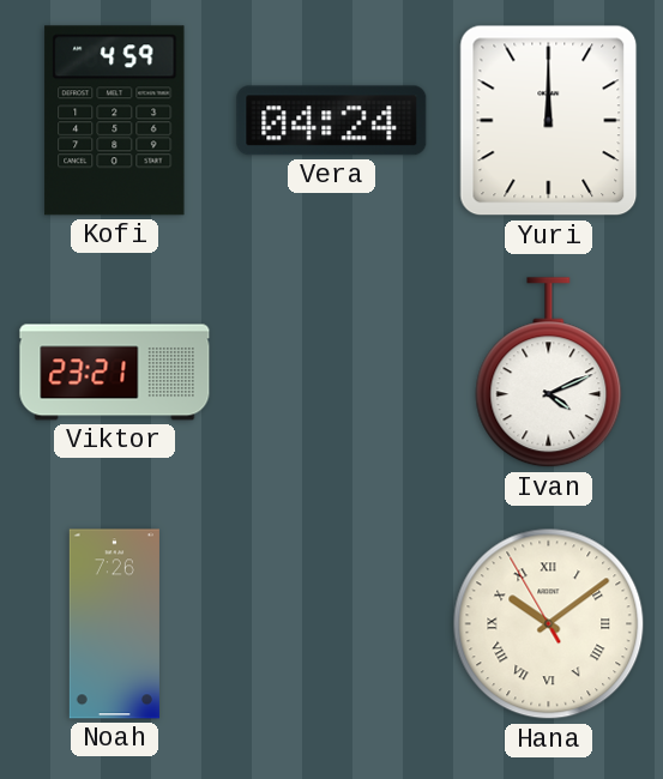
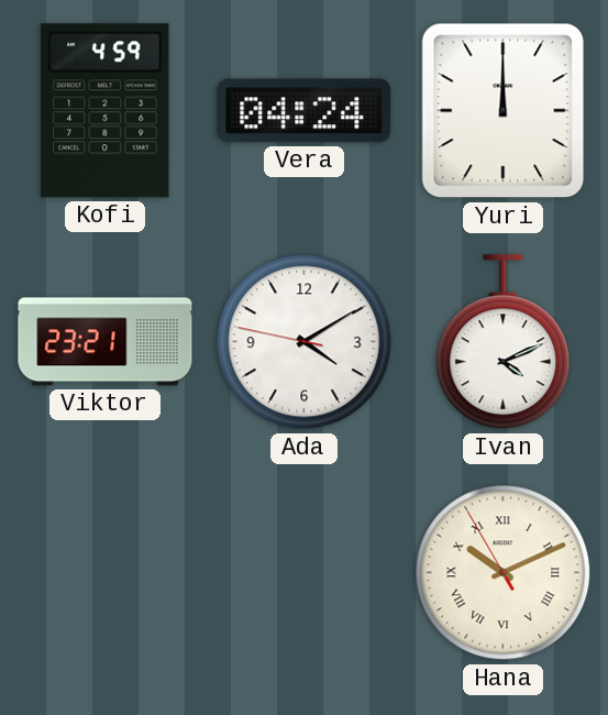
Ada: none -> 4:09 (305, 342)
Noah: 7:26 -> none (114, 624)
Hana: 10:08 -> 10:10 (504, 573)
